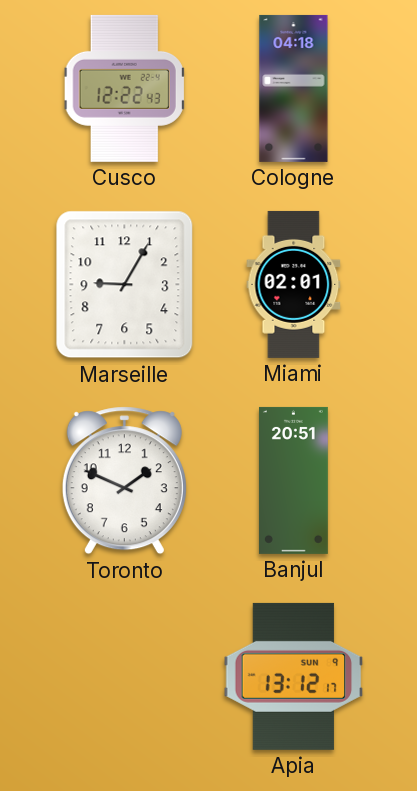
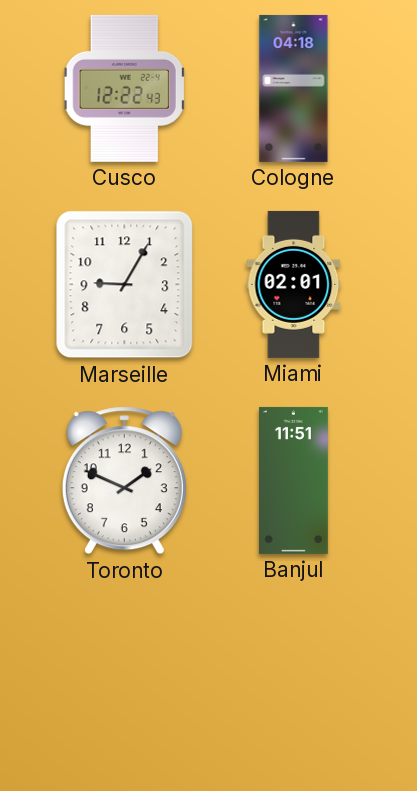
Banjul: 20:51 -> 11:51 (293, 480)
Apia: 13:12 -> none (294, 676)
